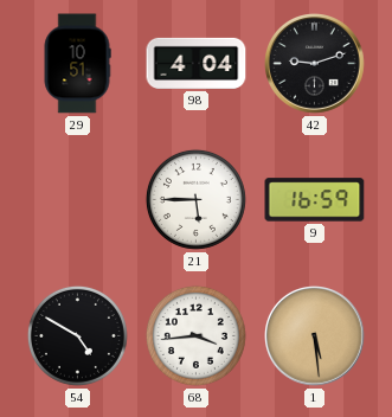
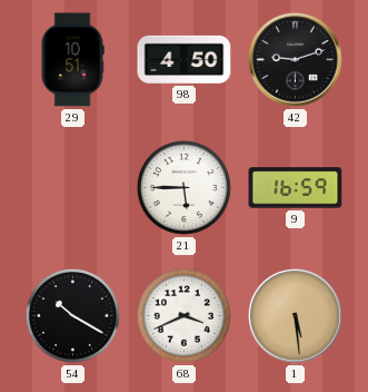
98: 4:04 -> 4:50 (185, 59)
54: 4:50 -> 10:20 (72, 315)
68: 3:44 -> 3:41 (183, 315)
